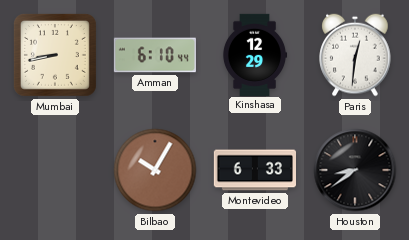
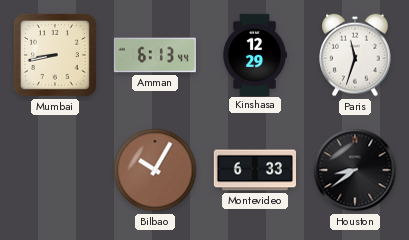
Amman: 6:10 -> 6:13 (155, 55)
Paris: 12:31 -> 11:33 (355, 55)
